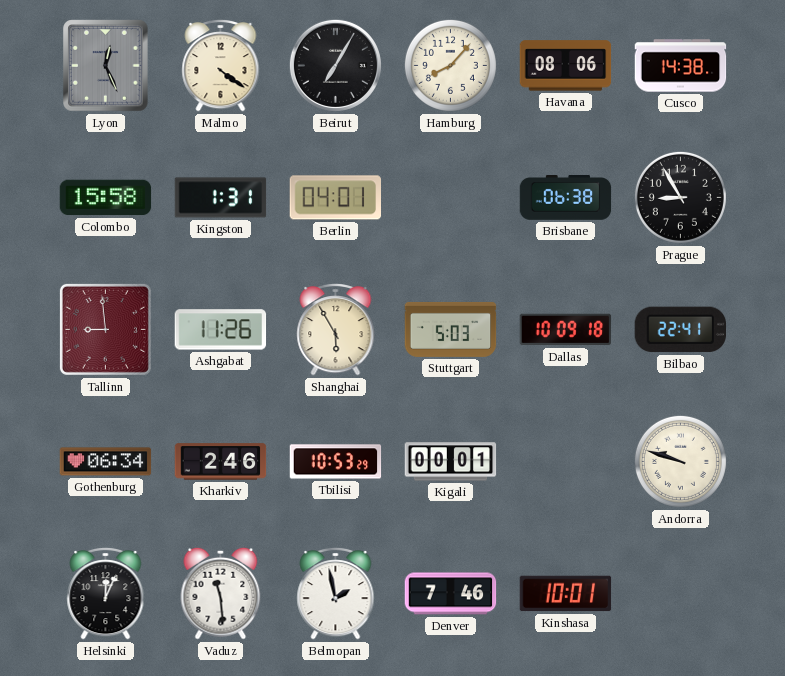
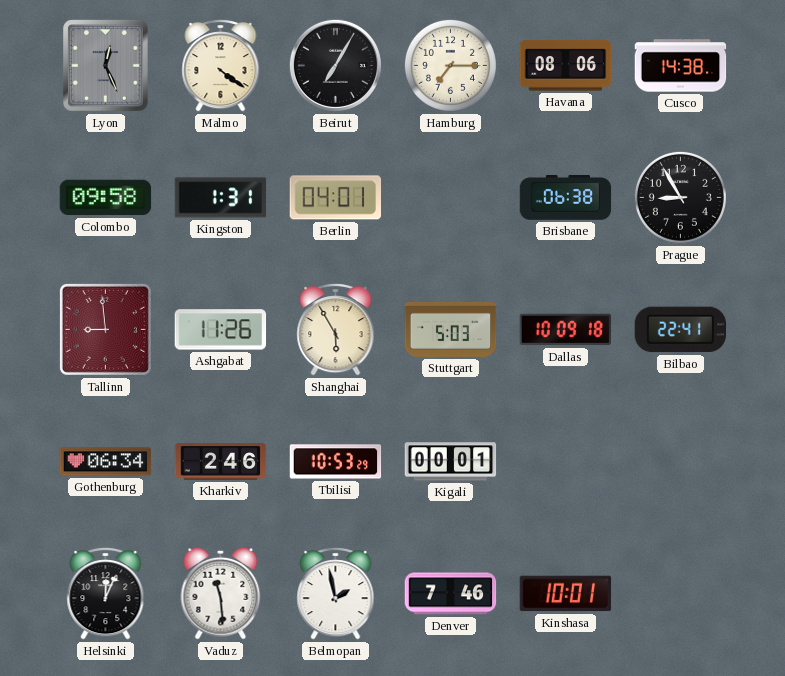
Hamburg: 8:07 -> 7:15 (450, 65)
Colombo: 15:58 -> 09:58 (106, 198)
Andorra: 9:48 -> none (680, 461)
